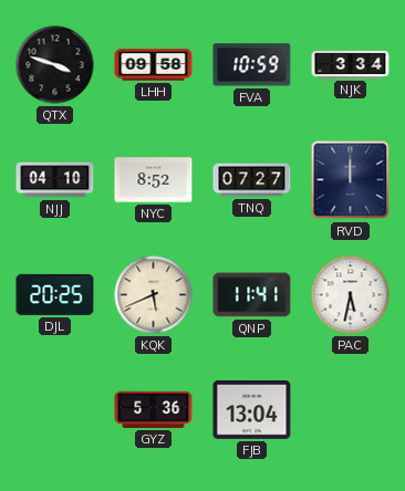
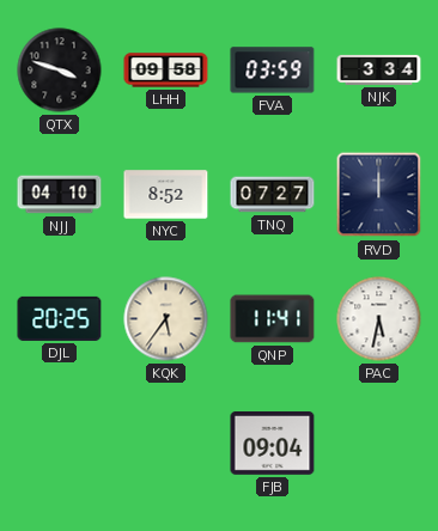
FVA: 10:59 -> 03:59 (273, 71)
KQK: 5:41 -> 5:36 (166, 319)
GYZ: 5:36 -> none (154, 409)
FJB: 13:04 -> 09:04 (273, 444)
